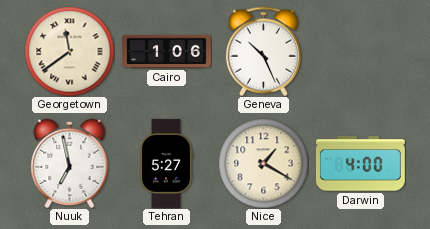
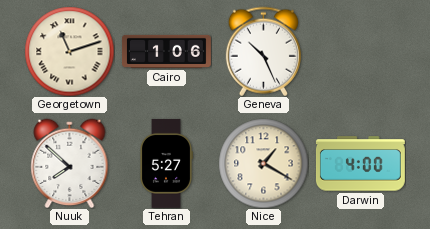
Georgetown: 11:39 -> 11:12 (69, 51)
Nuuk: 6:58 -> 7:52 (70, 163)
